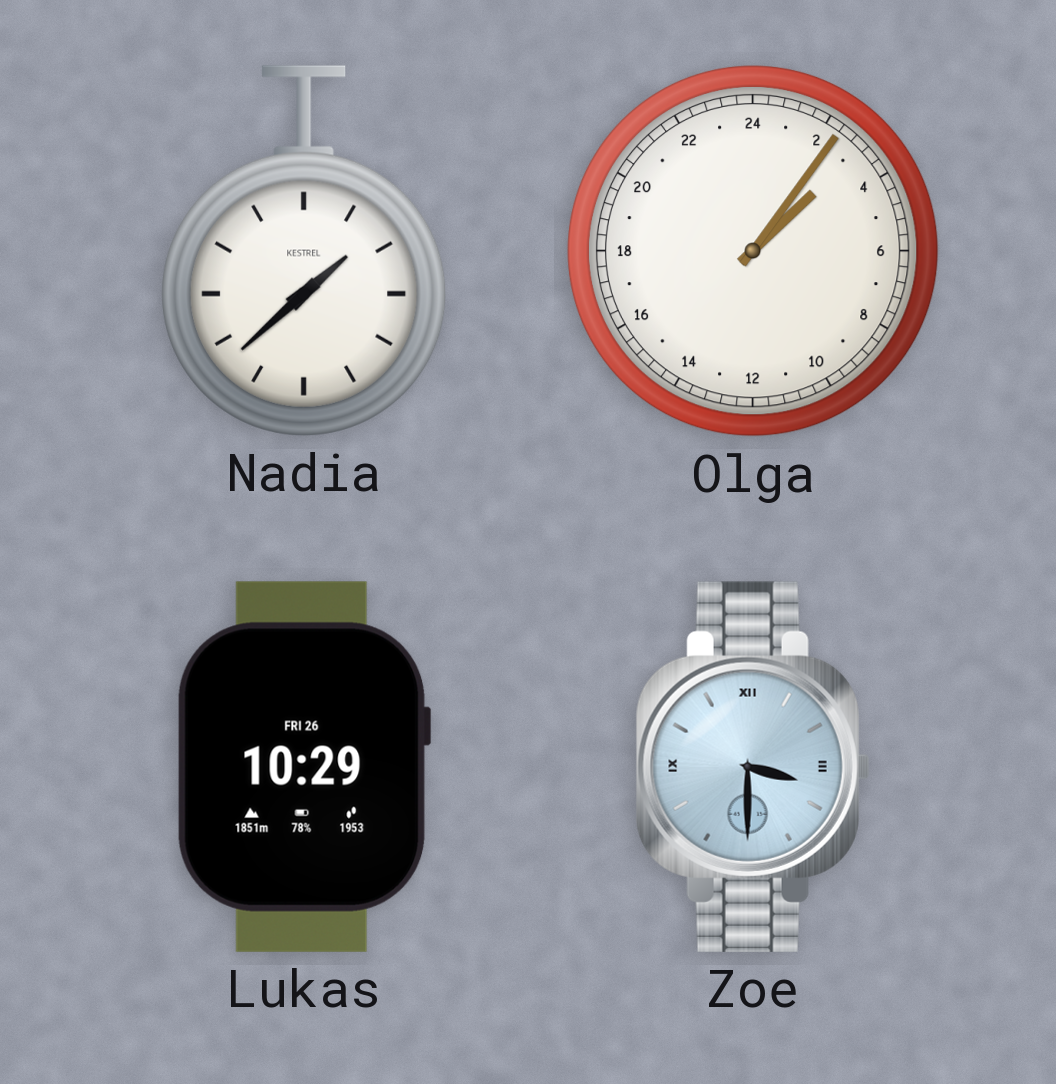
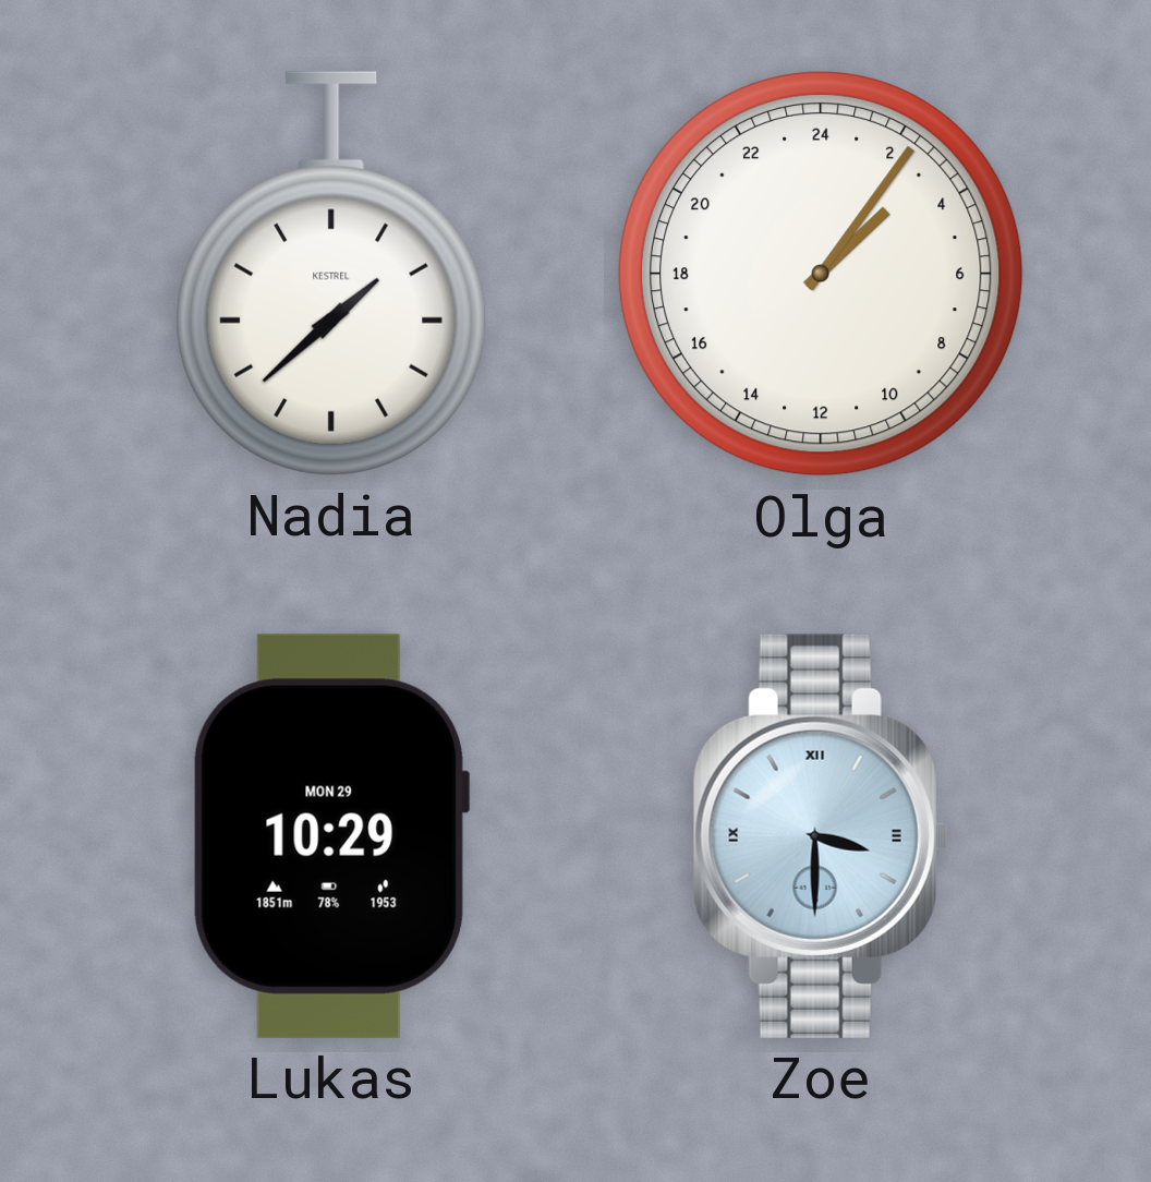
Lukas date: FRI 26 -> MON 29 (331, 836)
